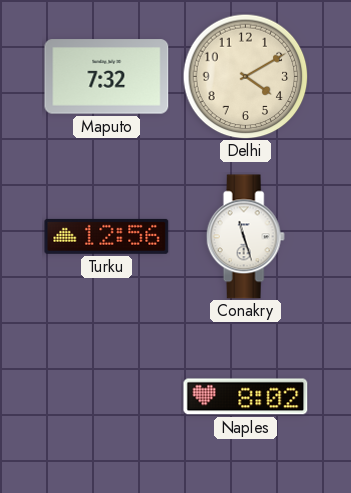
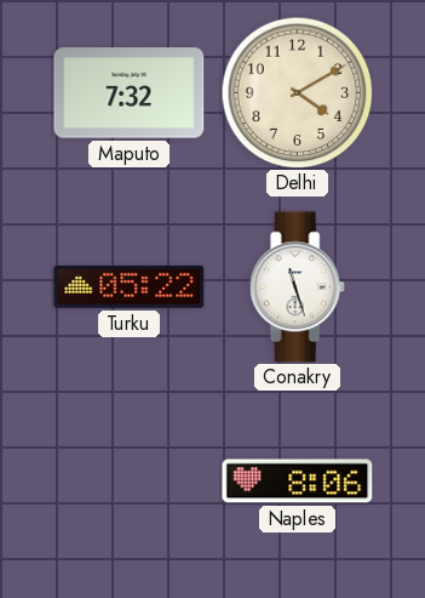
Turku: 12:56 -> 05:22 (130, 286)
Naples: 8:02 -> 8:06 (298, 482)
